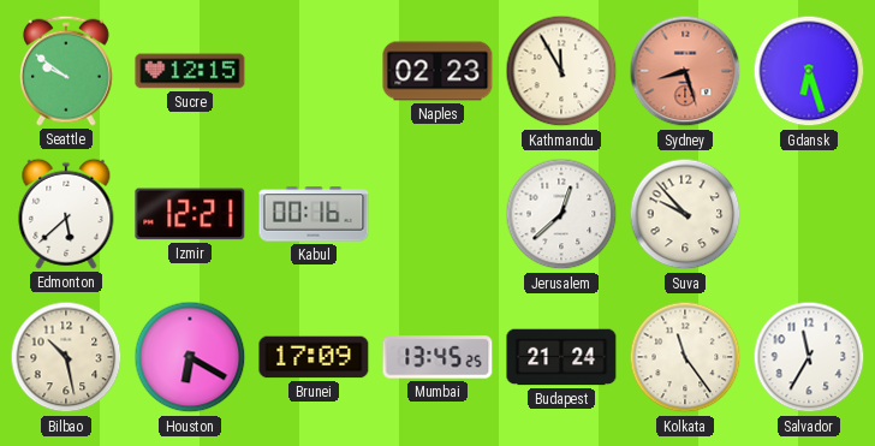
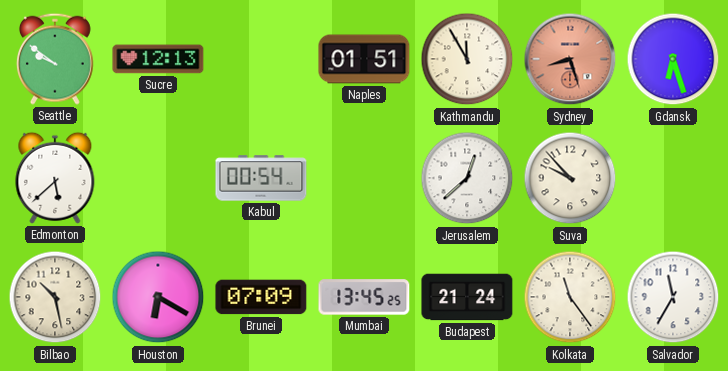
Sucre: 12:15 -> 12:13 (158, 59)
Naples: 02:23 -> 01:51 (364, 59)
Izmir: 12:21 -> none (190, 214)
Kabul: 00:16 -> 00:54 (261, 178)
Brunei: 17:09 -> 07:09 (261, 297)
